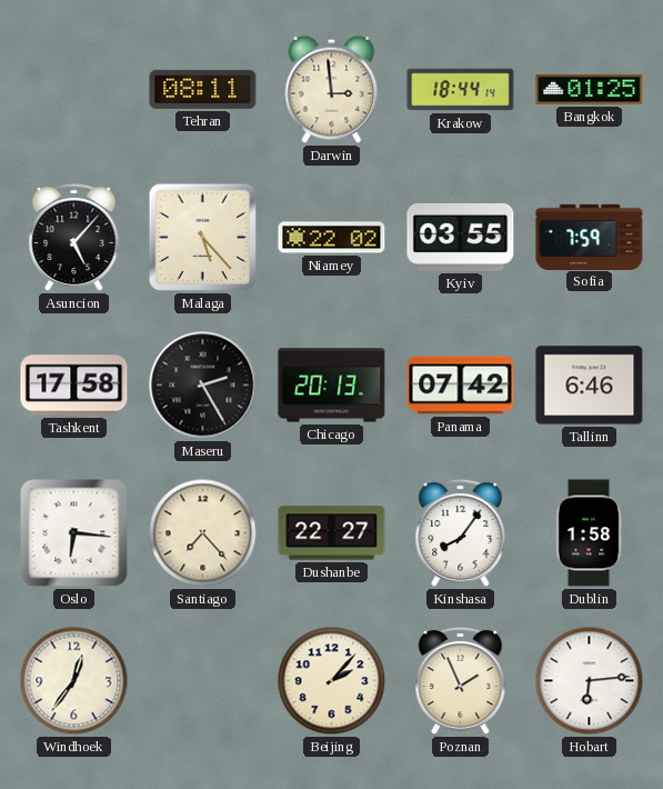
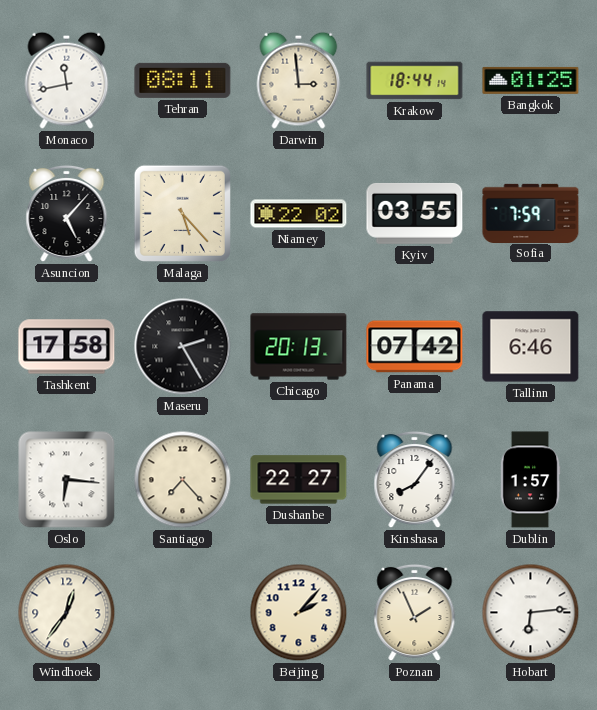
Monaco: none -> 11:43 (67, 80)
Dublin: 1:58 -> 1:57 (530, 480)
